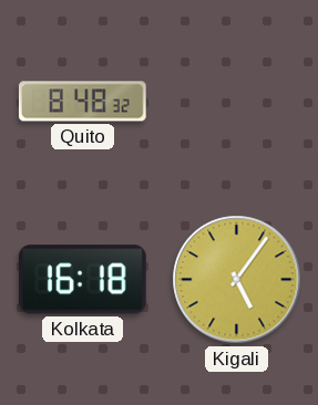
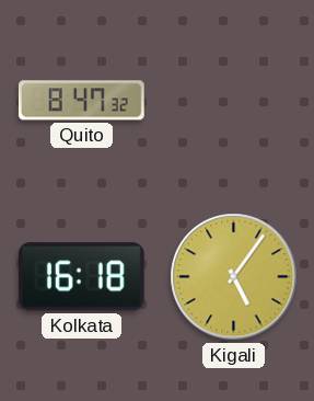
Quito: 8:48 -> 8:47 (81, 101)
